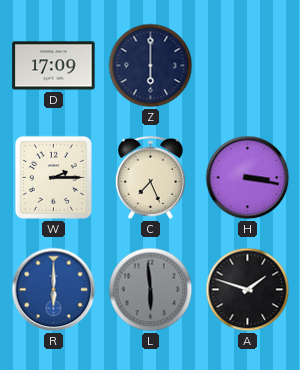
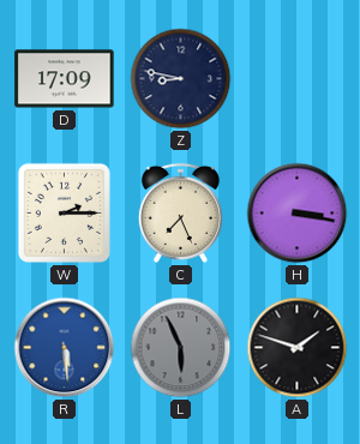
Z: 6:00 -> 8:47 (181, 79)
R: 6:00 -> 5:29 (65, 348)
L: 5:59 -> 5:56 (181, 348)
